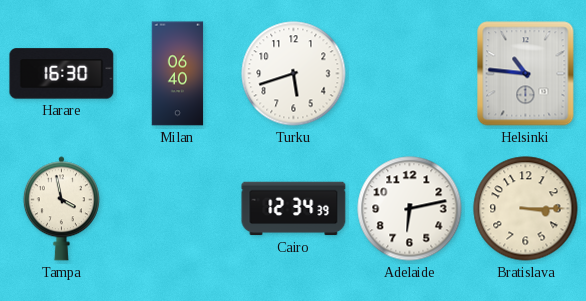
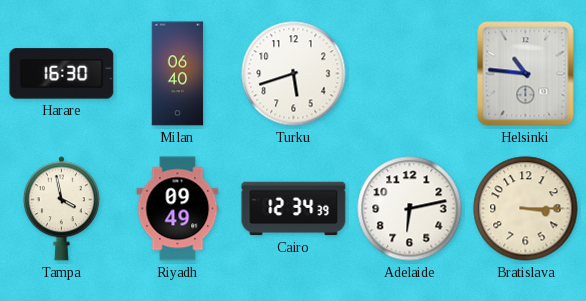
Riyadh: none -> 09:49 (178, 209)
